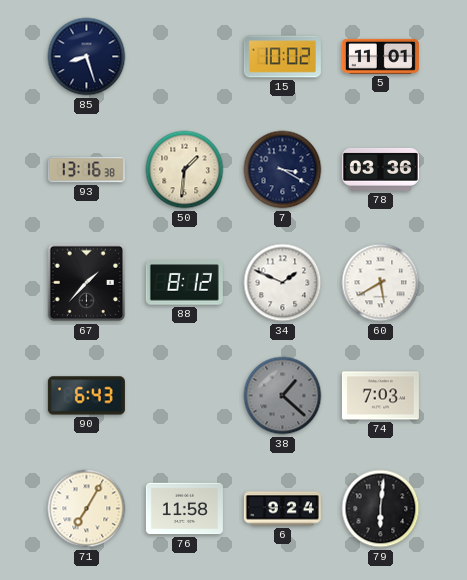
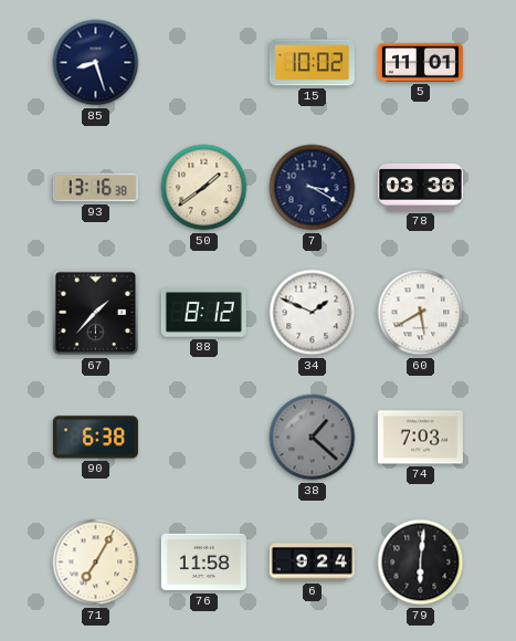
50: 1:31 -> 1:39 (204, 188)
90: 6:43 -> 6:38 (95, 438)
